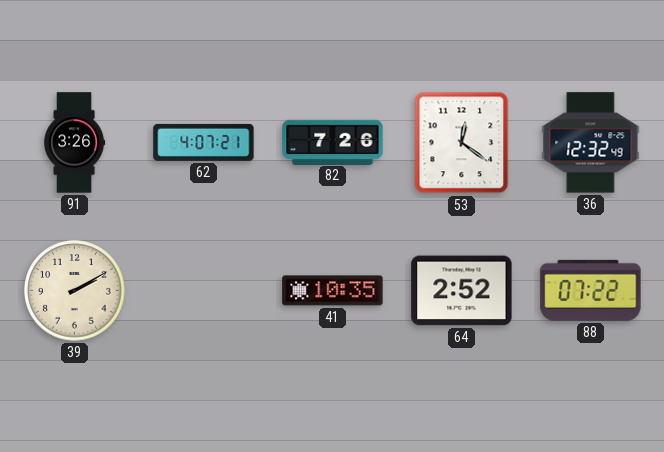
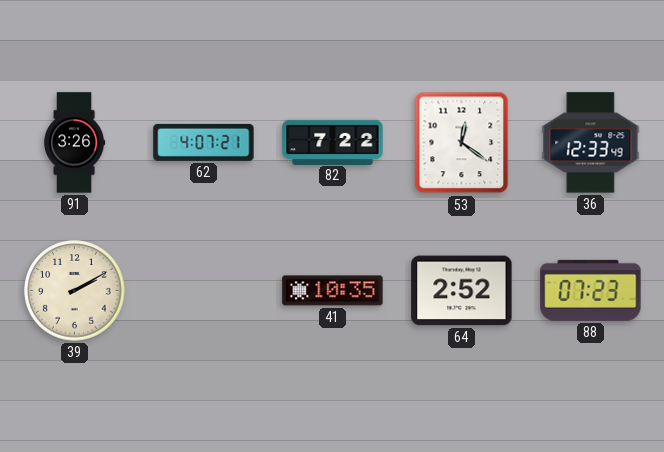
82: 7:26 -> 7:22 (333, 142)
36: 12:32 -> 12:33 (591, 143)
88: 07:22 -> 07:23 (591, 290)
